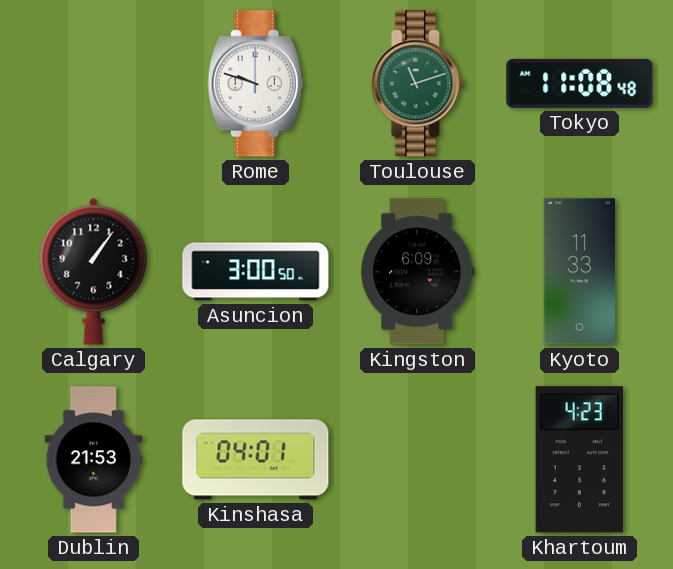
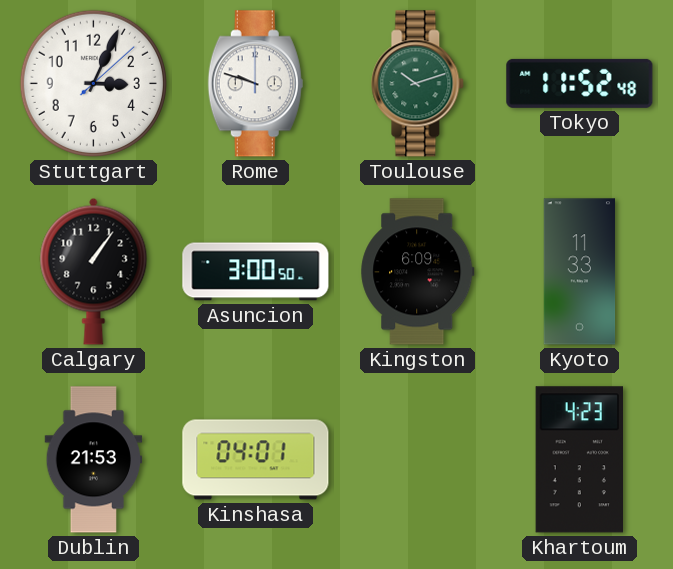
Stuttgart: none -> 3:04 (93, 83)
Toulouse: 11:12 -> 10:12 (418, 84)
Tokyo: 11:08 -> 11:52 (580, 83)
